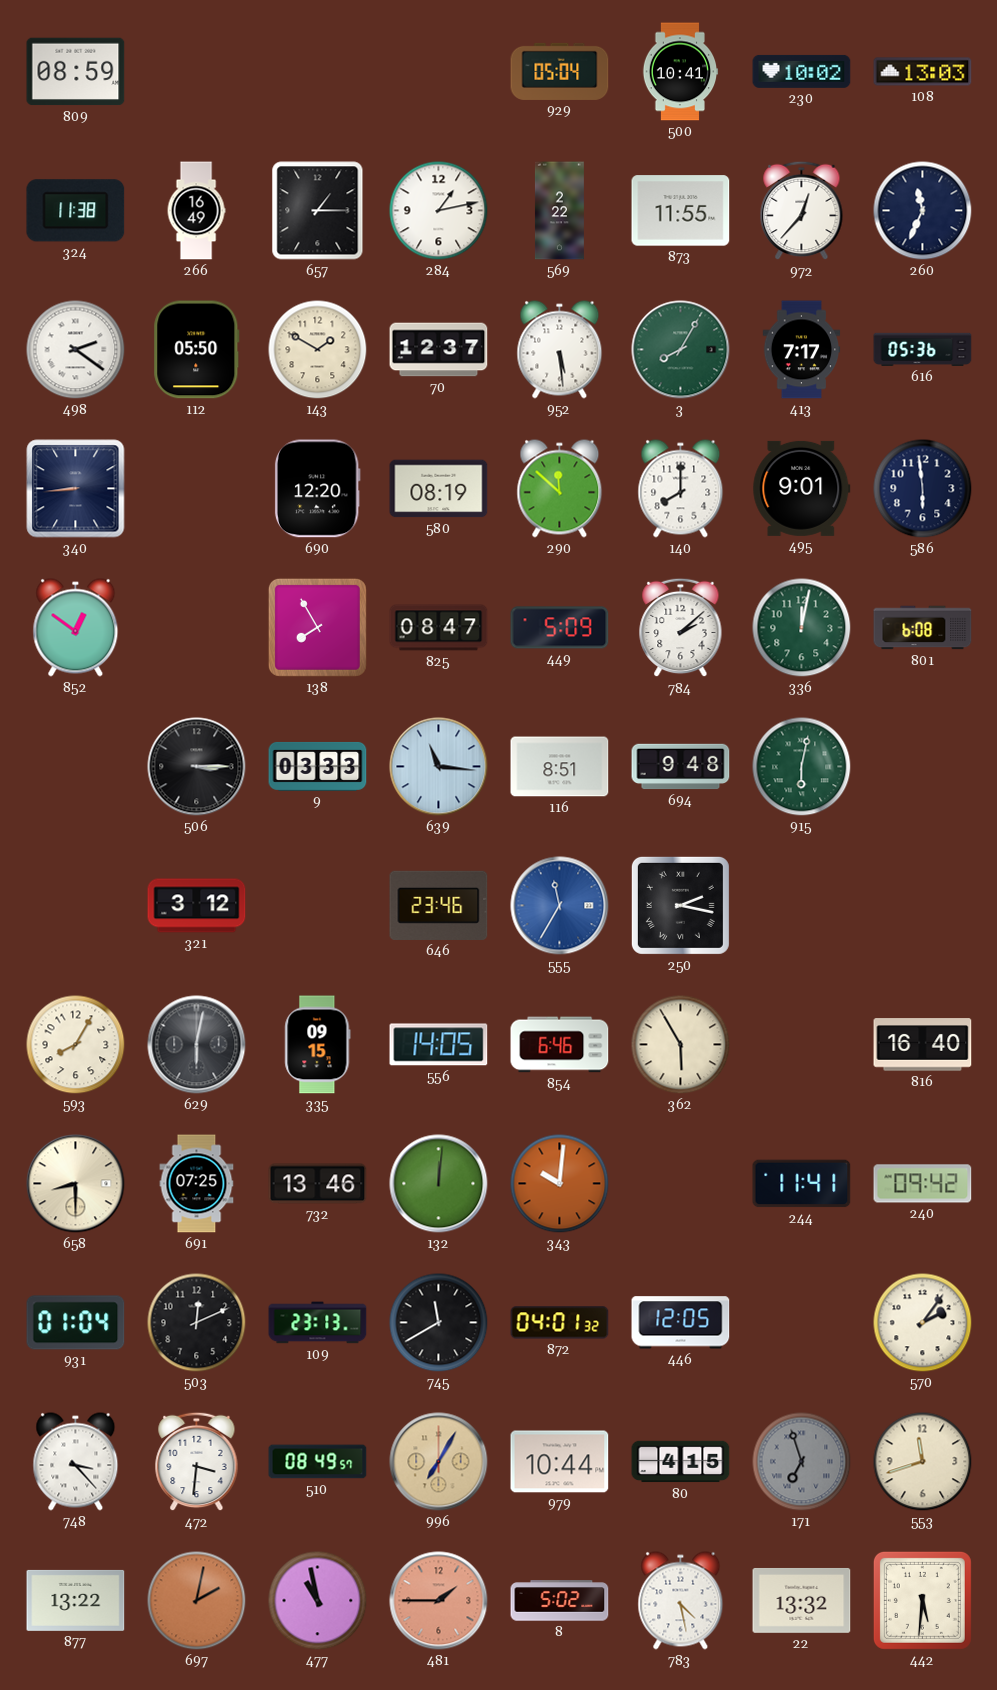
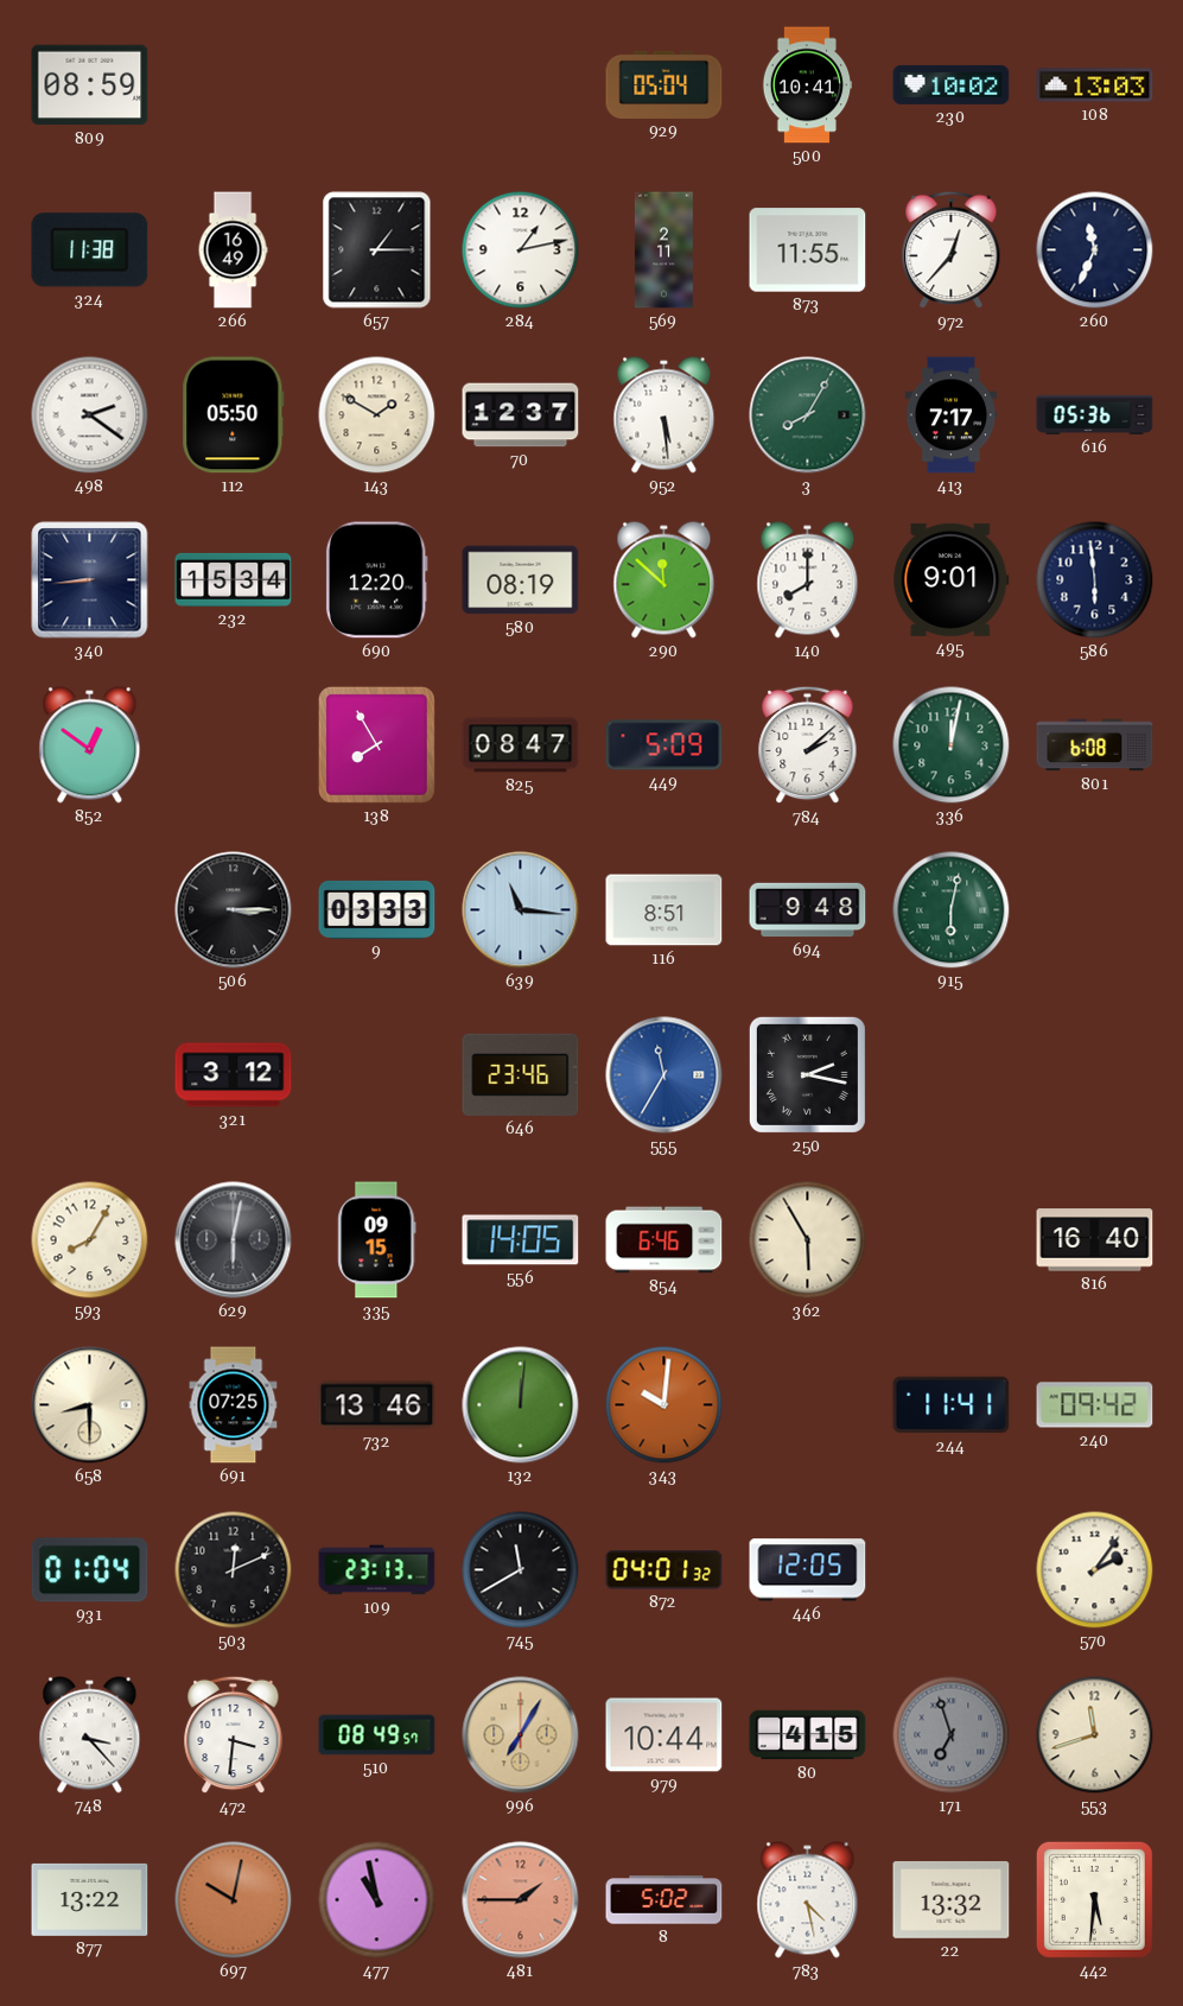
569: 2:22 -> 2:11 (663, 250)
232: none -> 15:34 (234, 579)
697: 2:02 -> 10:02 (234, 1900)
